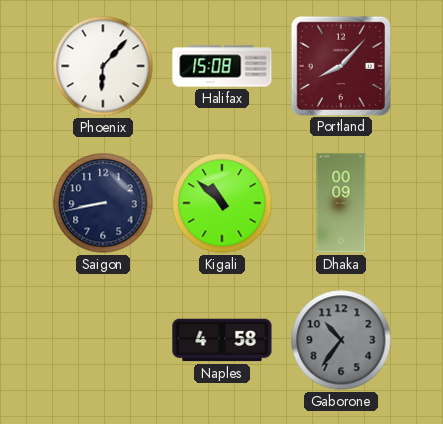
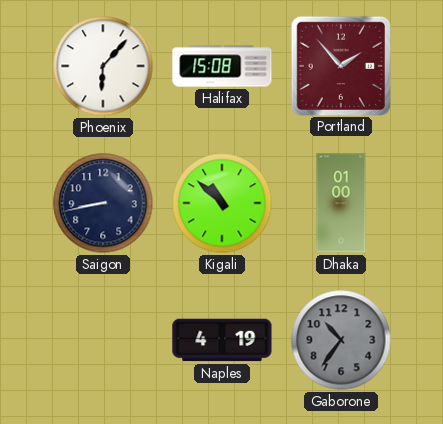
Portland: 8:07 -> 1:53 (340, 65)
Dhaka: 00:09 -> 01:00 (341, 203)
Naples: 4:58 -> 4:19 (222, 340)
